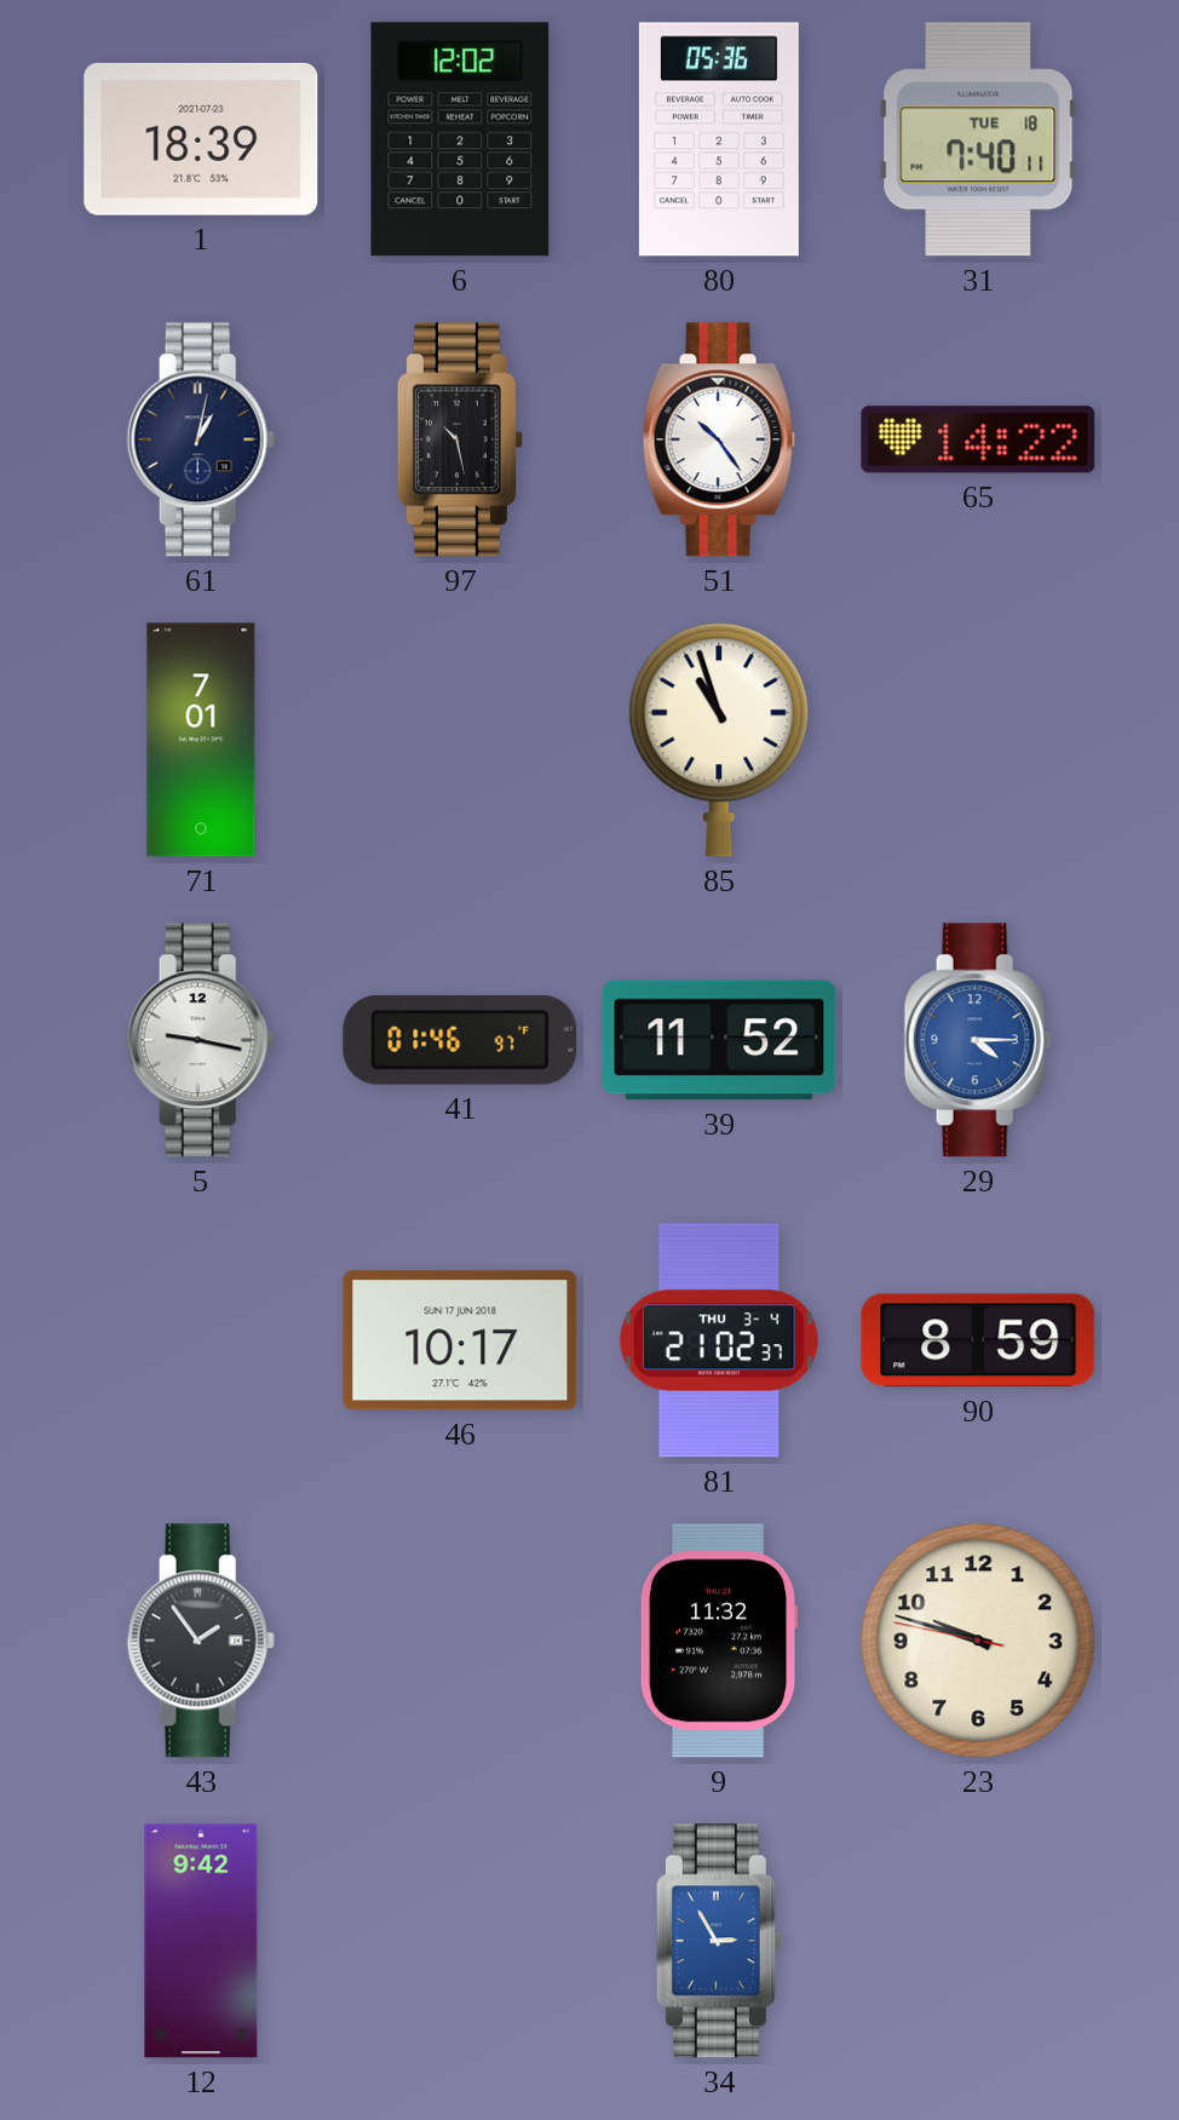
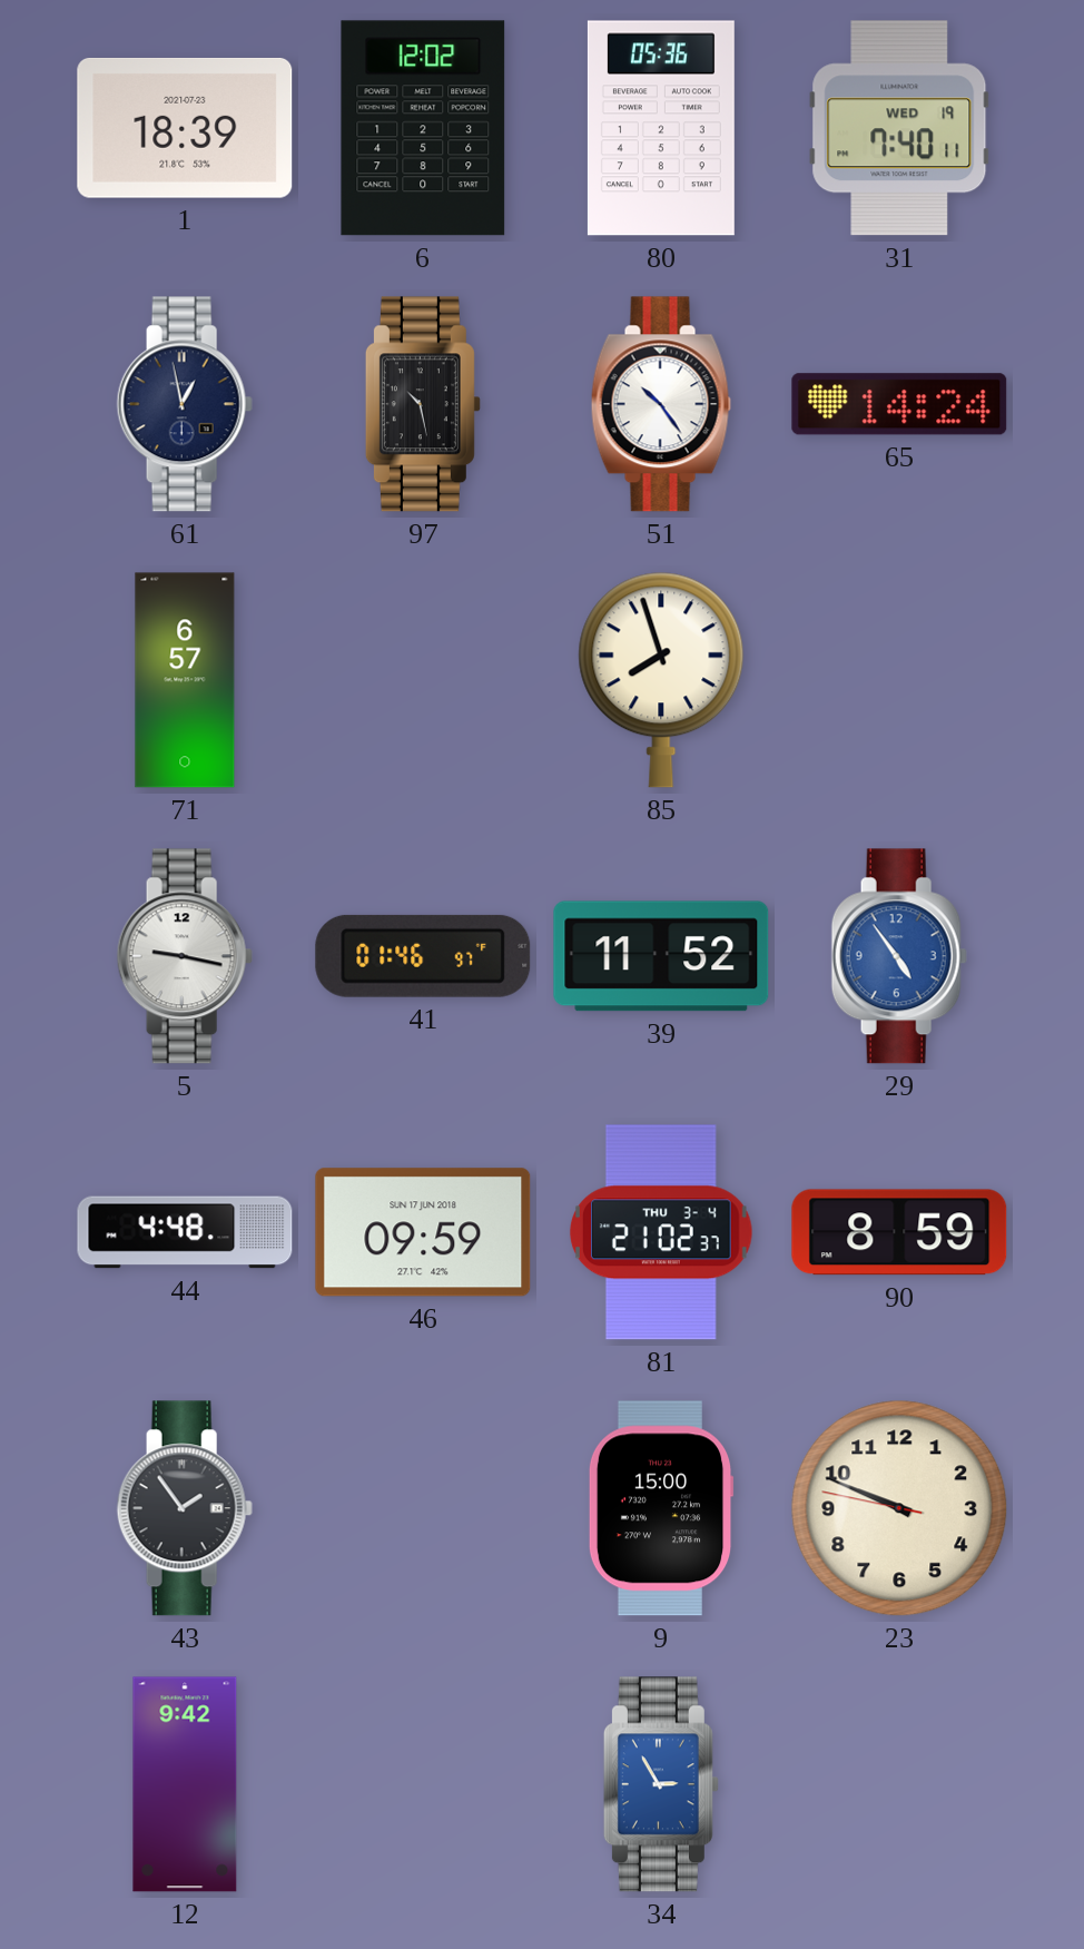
31 date: TUE 18 -> WED 19 (899, 128)
61: 1:02 -> 12:58 (185, 404)
65: 14:22 -> 14:24 (899, 404)
71: 7:01 -> 6:57 (185, 680)
85: 10:57 -> 7:57 (661, 680)
29: 4:15 -> 4:54 (899, 956)
44: none -> 4:48 (185, 1232)
46: 10:17 -> 09:59 (423, 1232)
9: 11:32 -> 15:00 (661, 1508)
23: 9:47 -> 9:48 (899, 1508)
